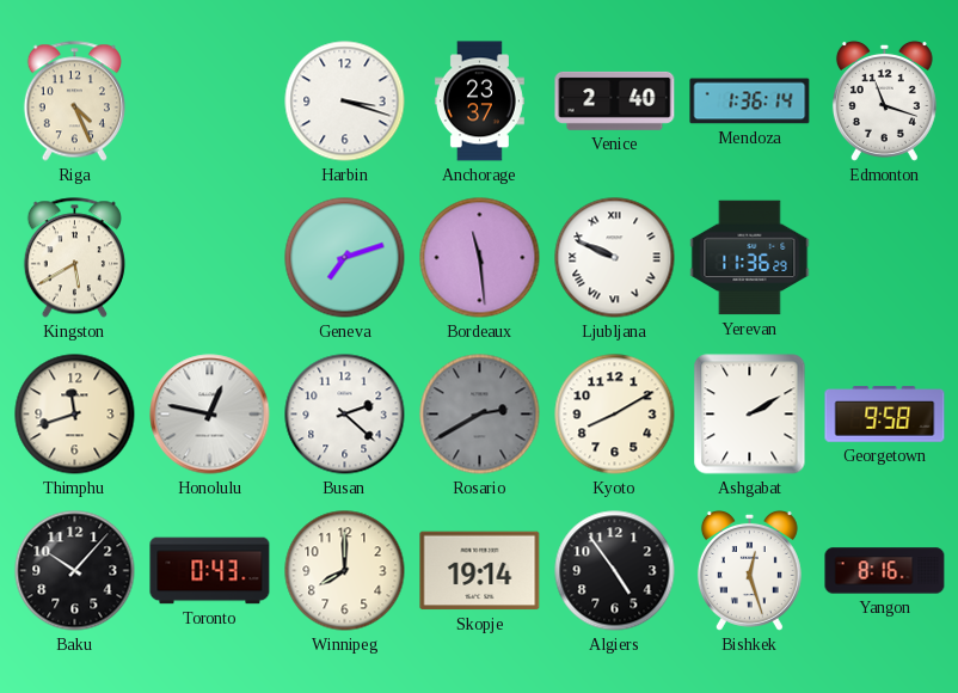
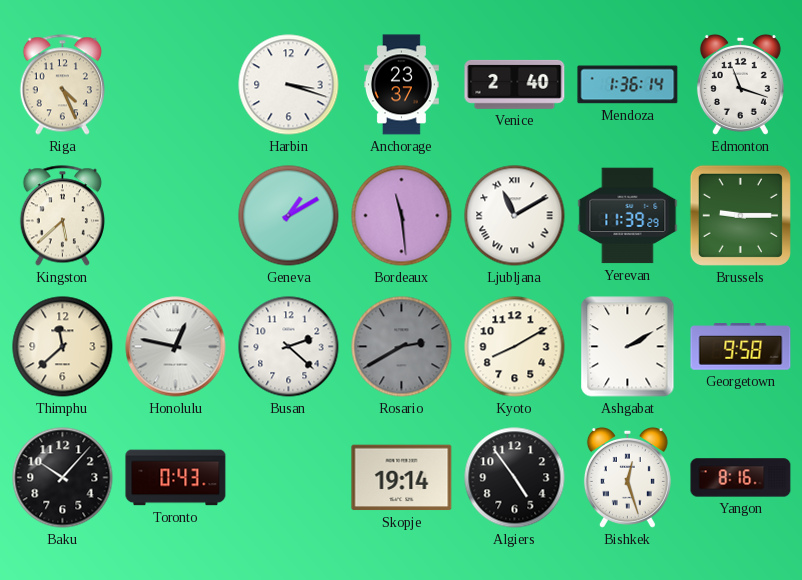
Kingston: 5:40 -> 5:38 (62, 216)
Geneva: 7:12 -> 1:10 (289, 216)
Ljubljana: 9:49 -> 11:10 (515, 216)
Yerevan: 11:36 -> 11:39 (628, 216)
Brussels: none -> 9:15 (740, 215)
Thimphu: 11:42 -> 11:38 (63, 347)
Winnipeg: 8:00 -> none (345, 571)
